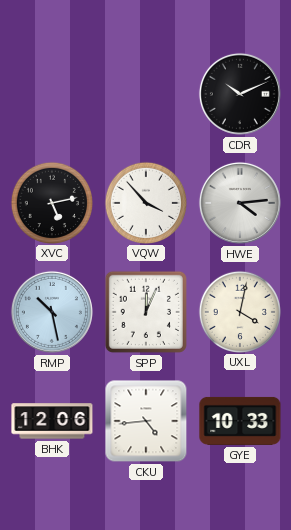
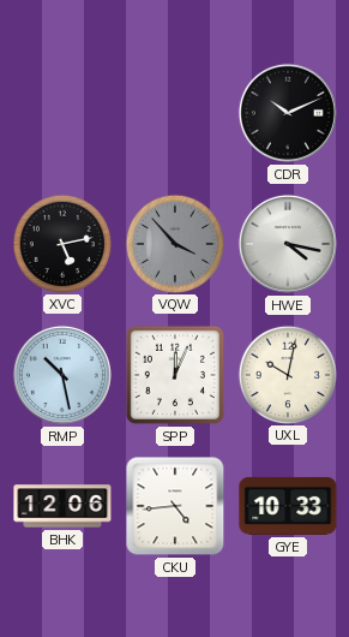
VQW dial: white -> grey (174, 243)
HWE: 4:14 -> 4:17 (288, 244)
UXL: 4:02 -> 10:02 (287, 374)
